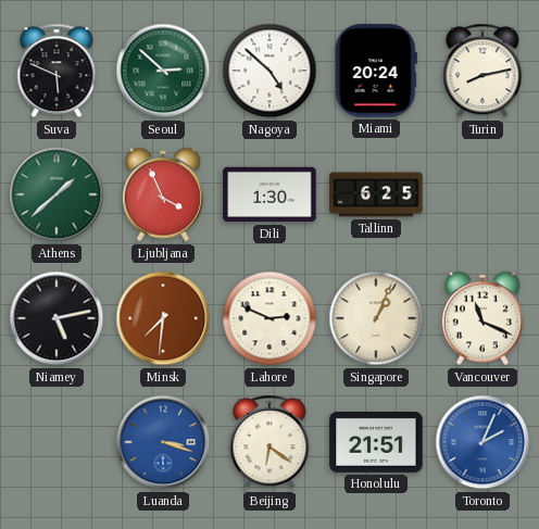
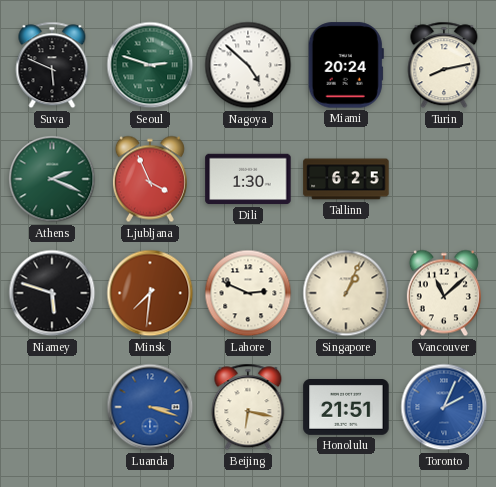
Seoul: 2:52 -> 2:48 (150, 65)
Athens: 1:38 -> 2:19 (52, 179)
Niamey: 5:13 -> 5:48 (52, 293)
Vancouver: 11:19 -> 11:08 (444, 293)
Beijing: 6:21 -> 6:17 (248, 407)
